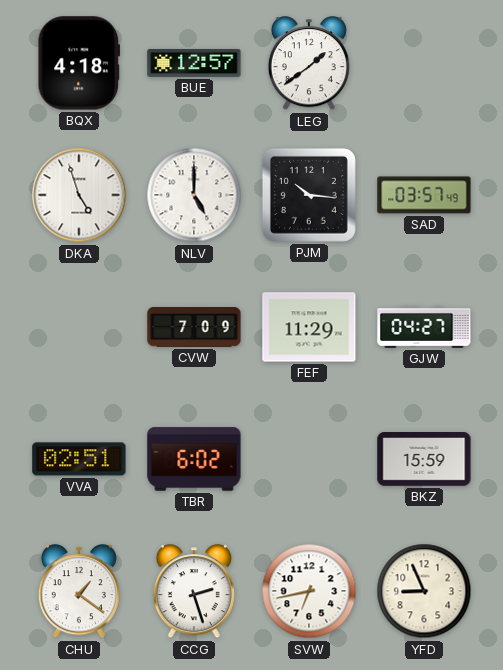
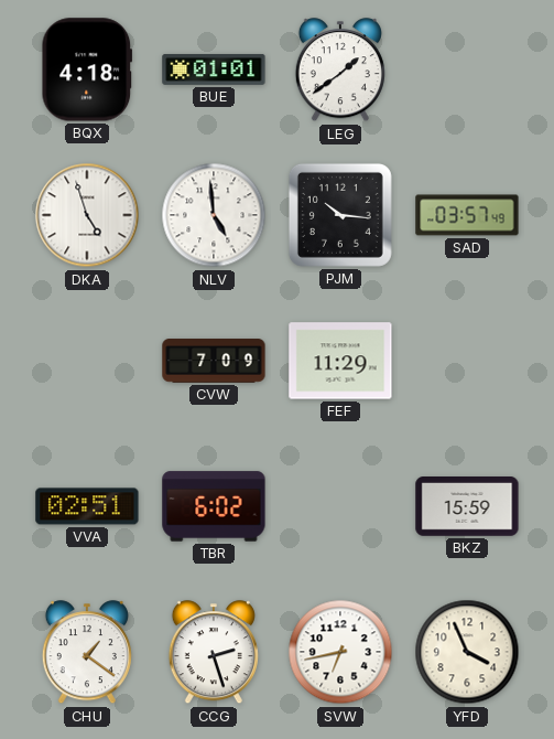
BUE: 12:57 -> 01:01 (214, 69)
NLV: 5:00 -> 4:59 (214, 215)
GJW: 04:27 -> none (424, 328)
YFD: 8:56 -> 3:56 (467, 652)
